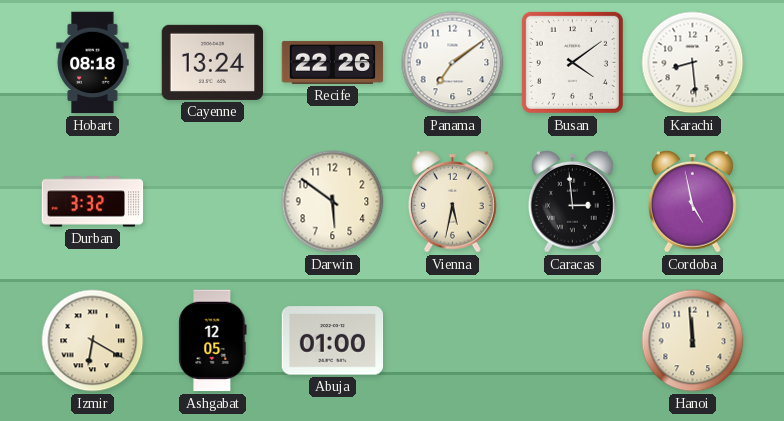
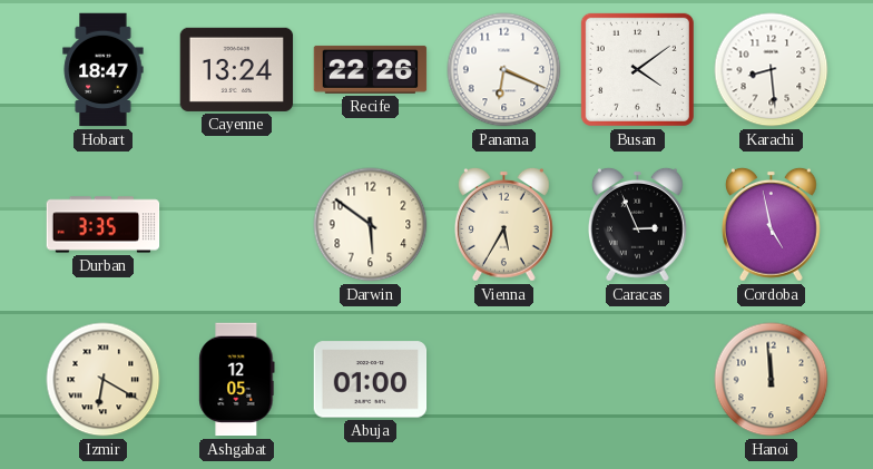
Hobart: 08:18 -> 18:47 (104, 70)
Panama: 7:09 -> 6:19 (504, 70)
Durban: 3:32 -> 3:35 (104, 225)
Vienna: 5:32 -> 5:35 (504, 224)
Caracas: 2:59 -> 2:56 (638, 224)
